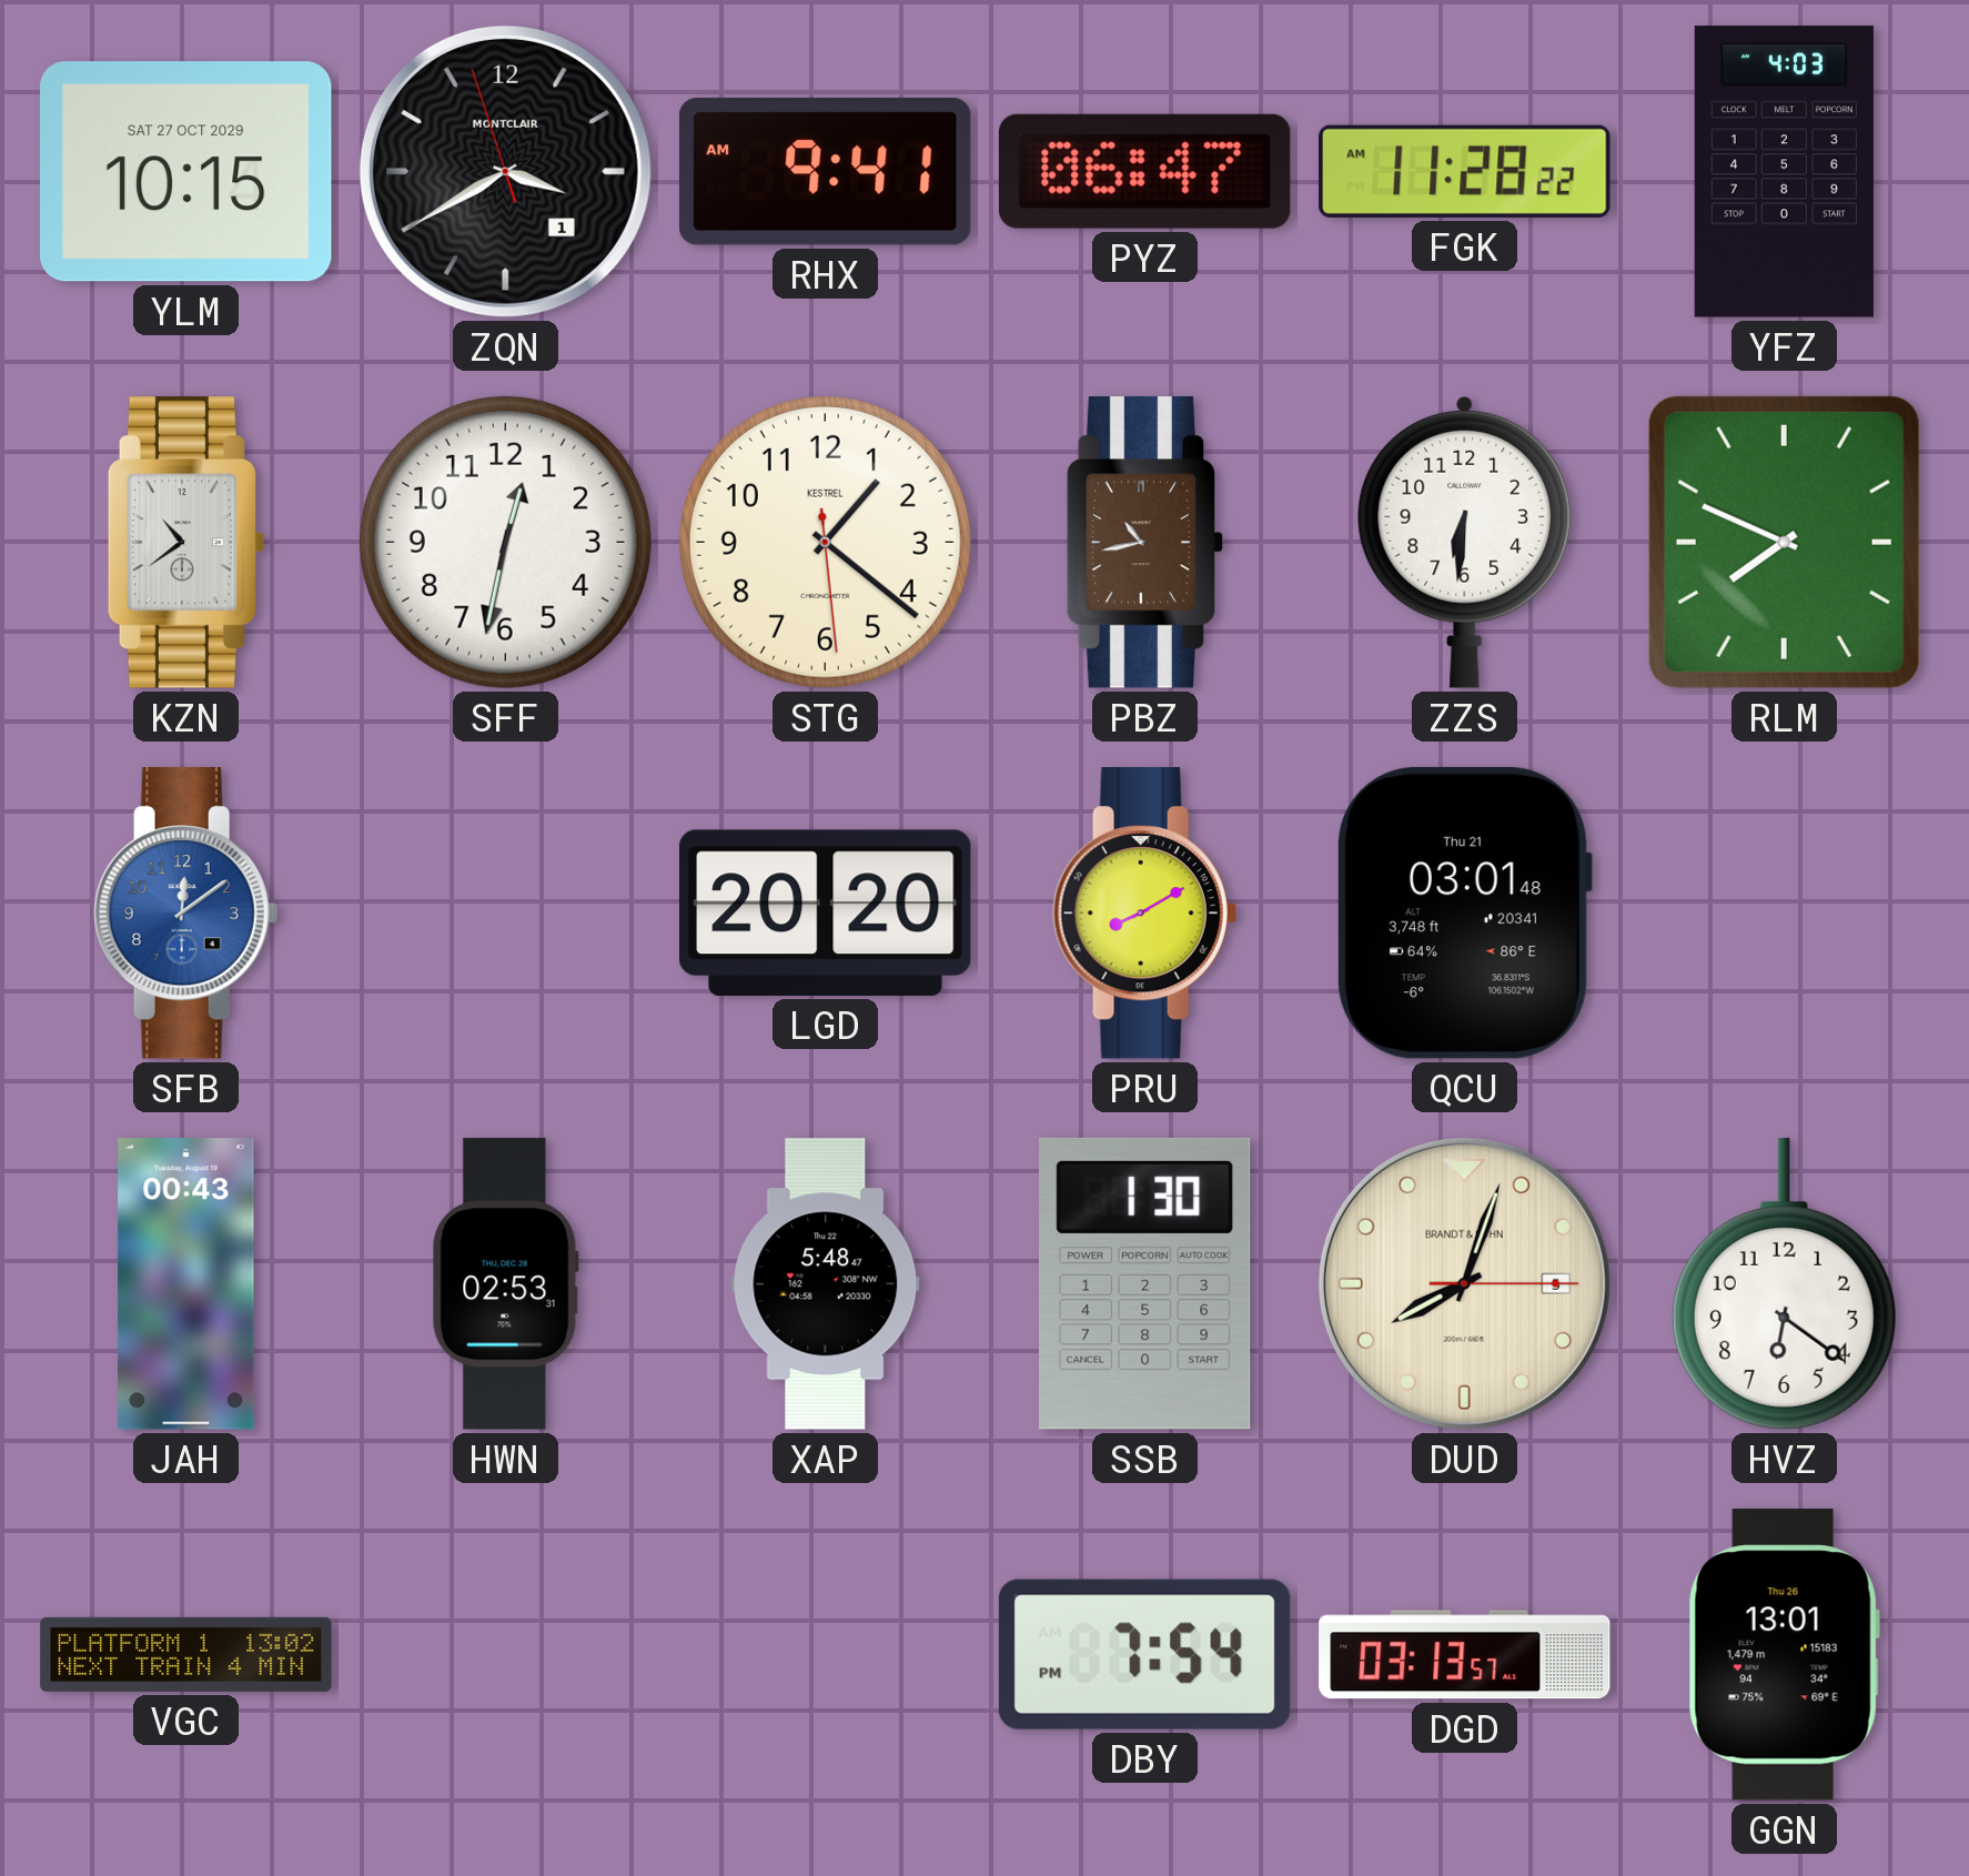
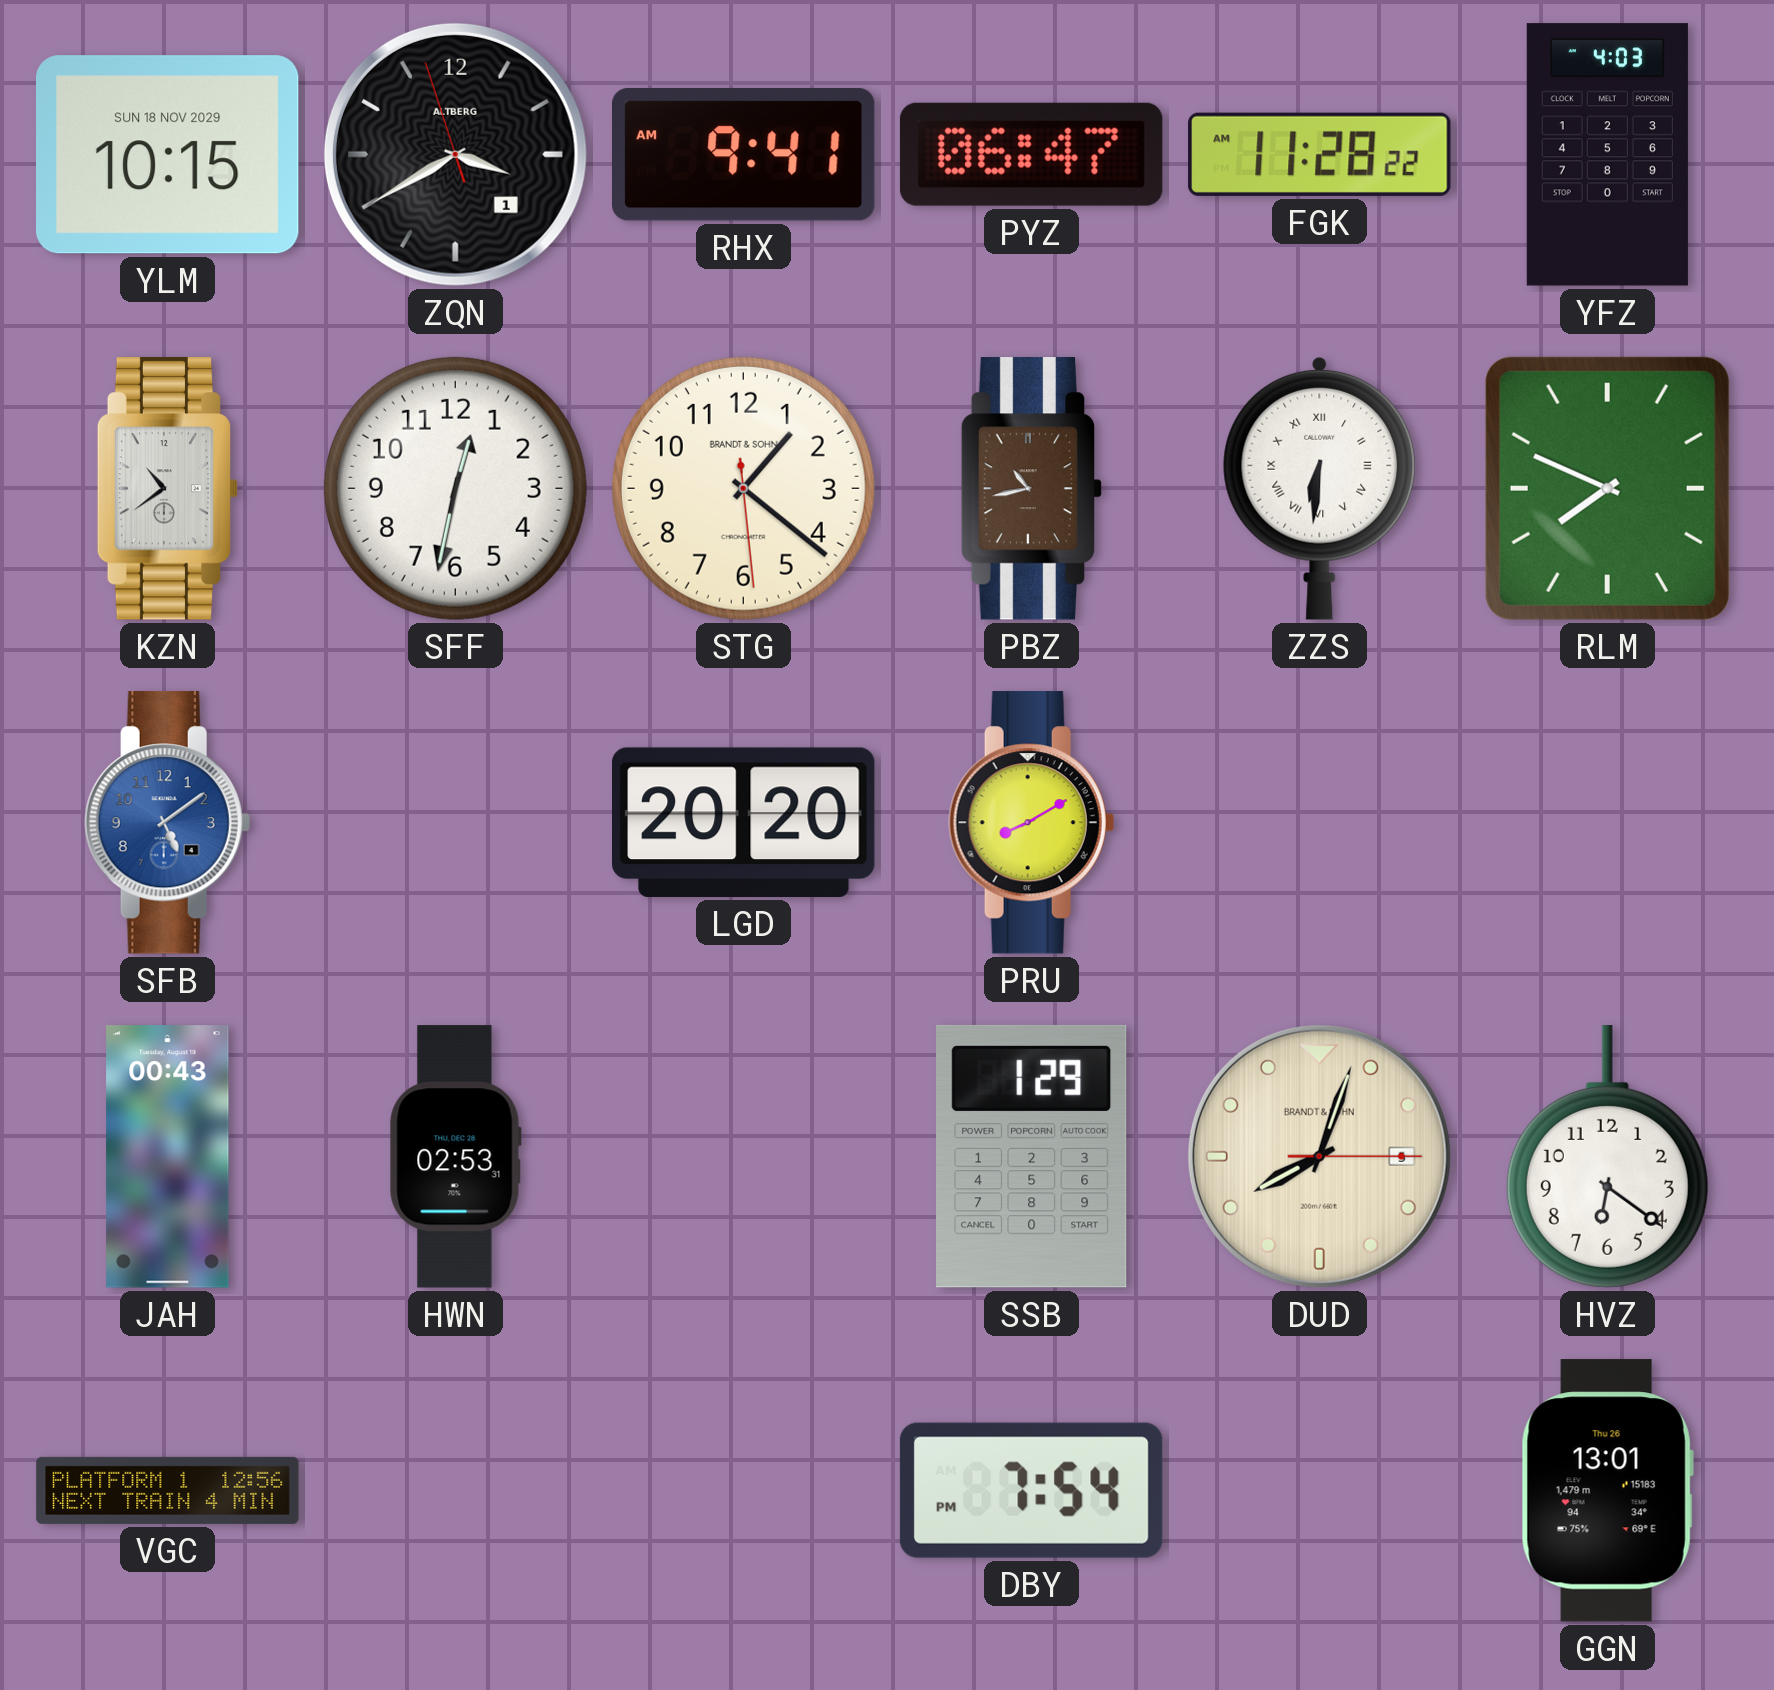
YLM date: SAT 27 OCT 2029 -> SUN 18 NOV 2029 (167, 155)
ZQN brand: MONTCLAIR -> ALTBERG (455, 154)
STG brand: KESTREL -> BRANDT & SOHN (743, 488)
ZZS numerals: Arabic -> Roman (1320, 488)
SFB: 12:09 -> 5:09 (167, 823)
QCU: 03:01 -> none (1465, 912)
XAP: 5:48 -> none (826, 1284)
SSB: 1:30 -> 1:29 (1032, 1156)
VGC: 13:02 -> 12:56 (168, 1490)
DGD: 03:13 -> none (1465, 1655)
